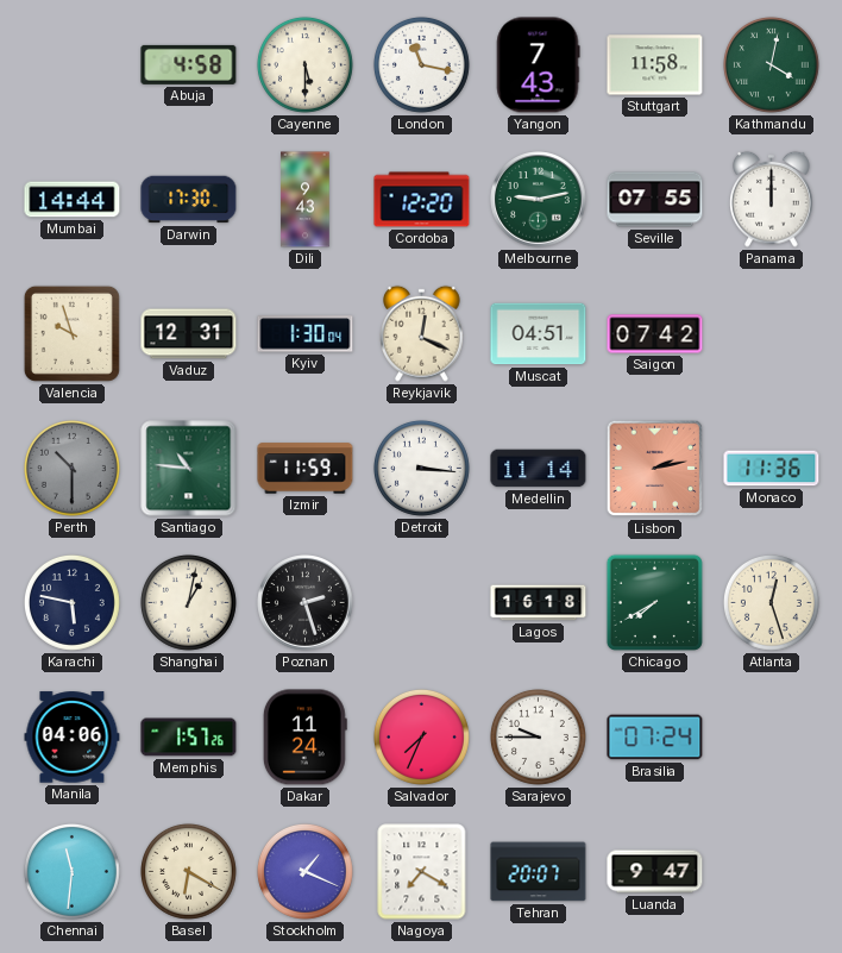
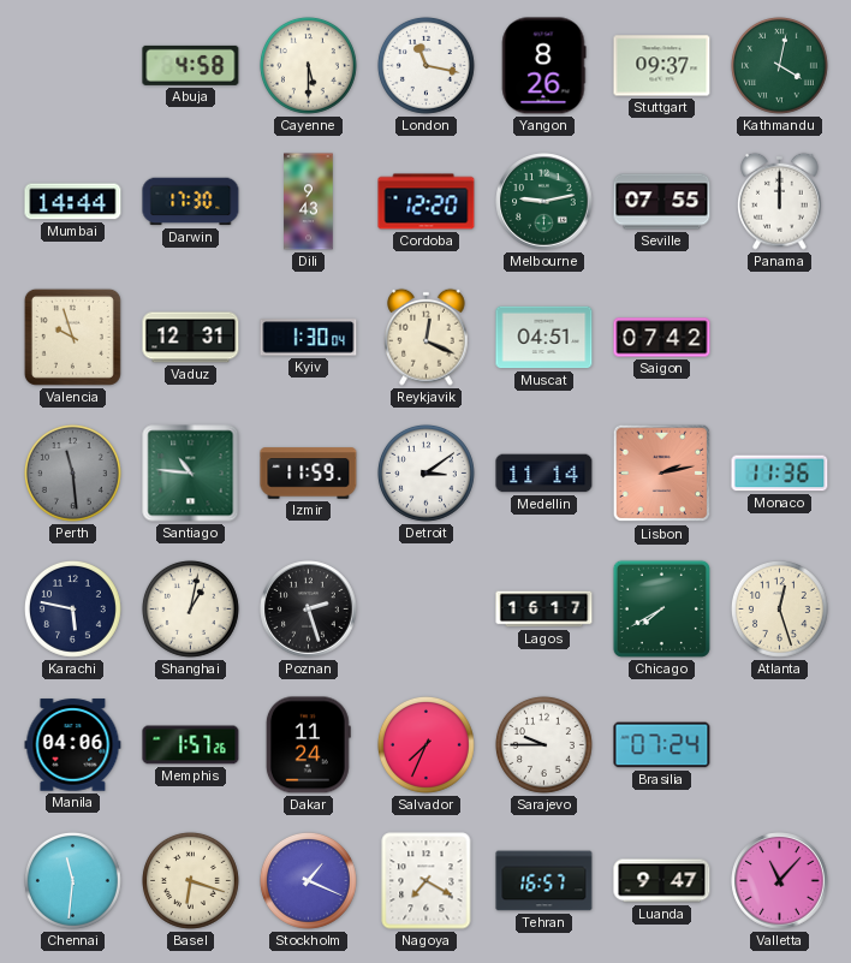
Yangon: 7:43 -> 8:26 (544, 66)
Stuttgart: 11:58 -> 09:37 (662, 66)
Perth: 10:30 -> 11:29 (72, 472)
Detroit: 3:16 -> 3:09 (425, 472)
Lagos: 16:18 -> 16:17 (544, 610)
Basel: 6:20 -> 6:18 (190, 880)
Tehran: 20:07 -> 16:57 (544, 881)
Valletta: none -> 11:07 (780, 881)
